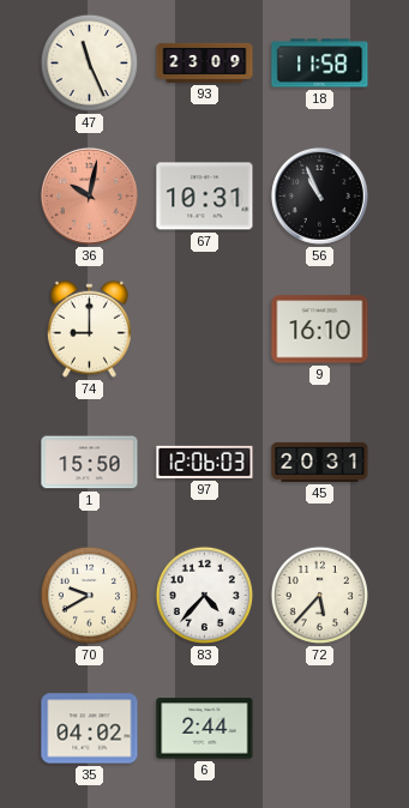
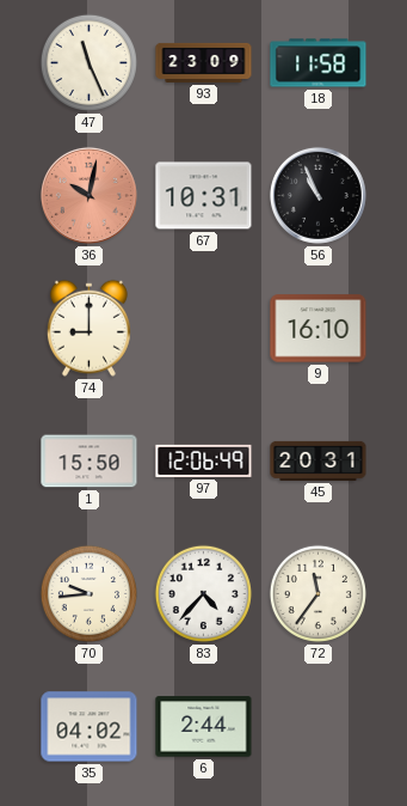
97: 12:06:03 -> 12:06:49 (204, 460)
70: 9:40 -> 9:44 (88, 593)
72: 5:37 -> 11:36 (317, 593)
